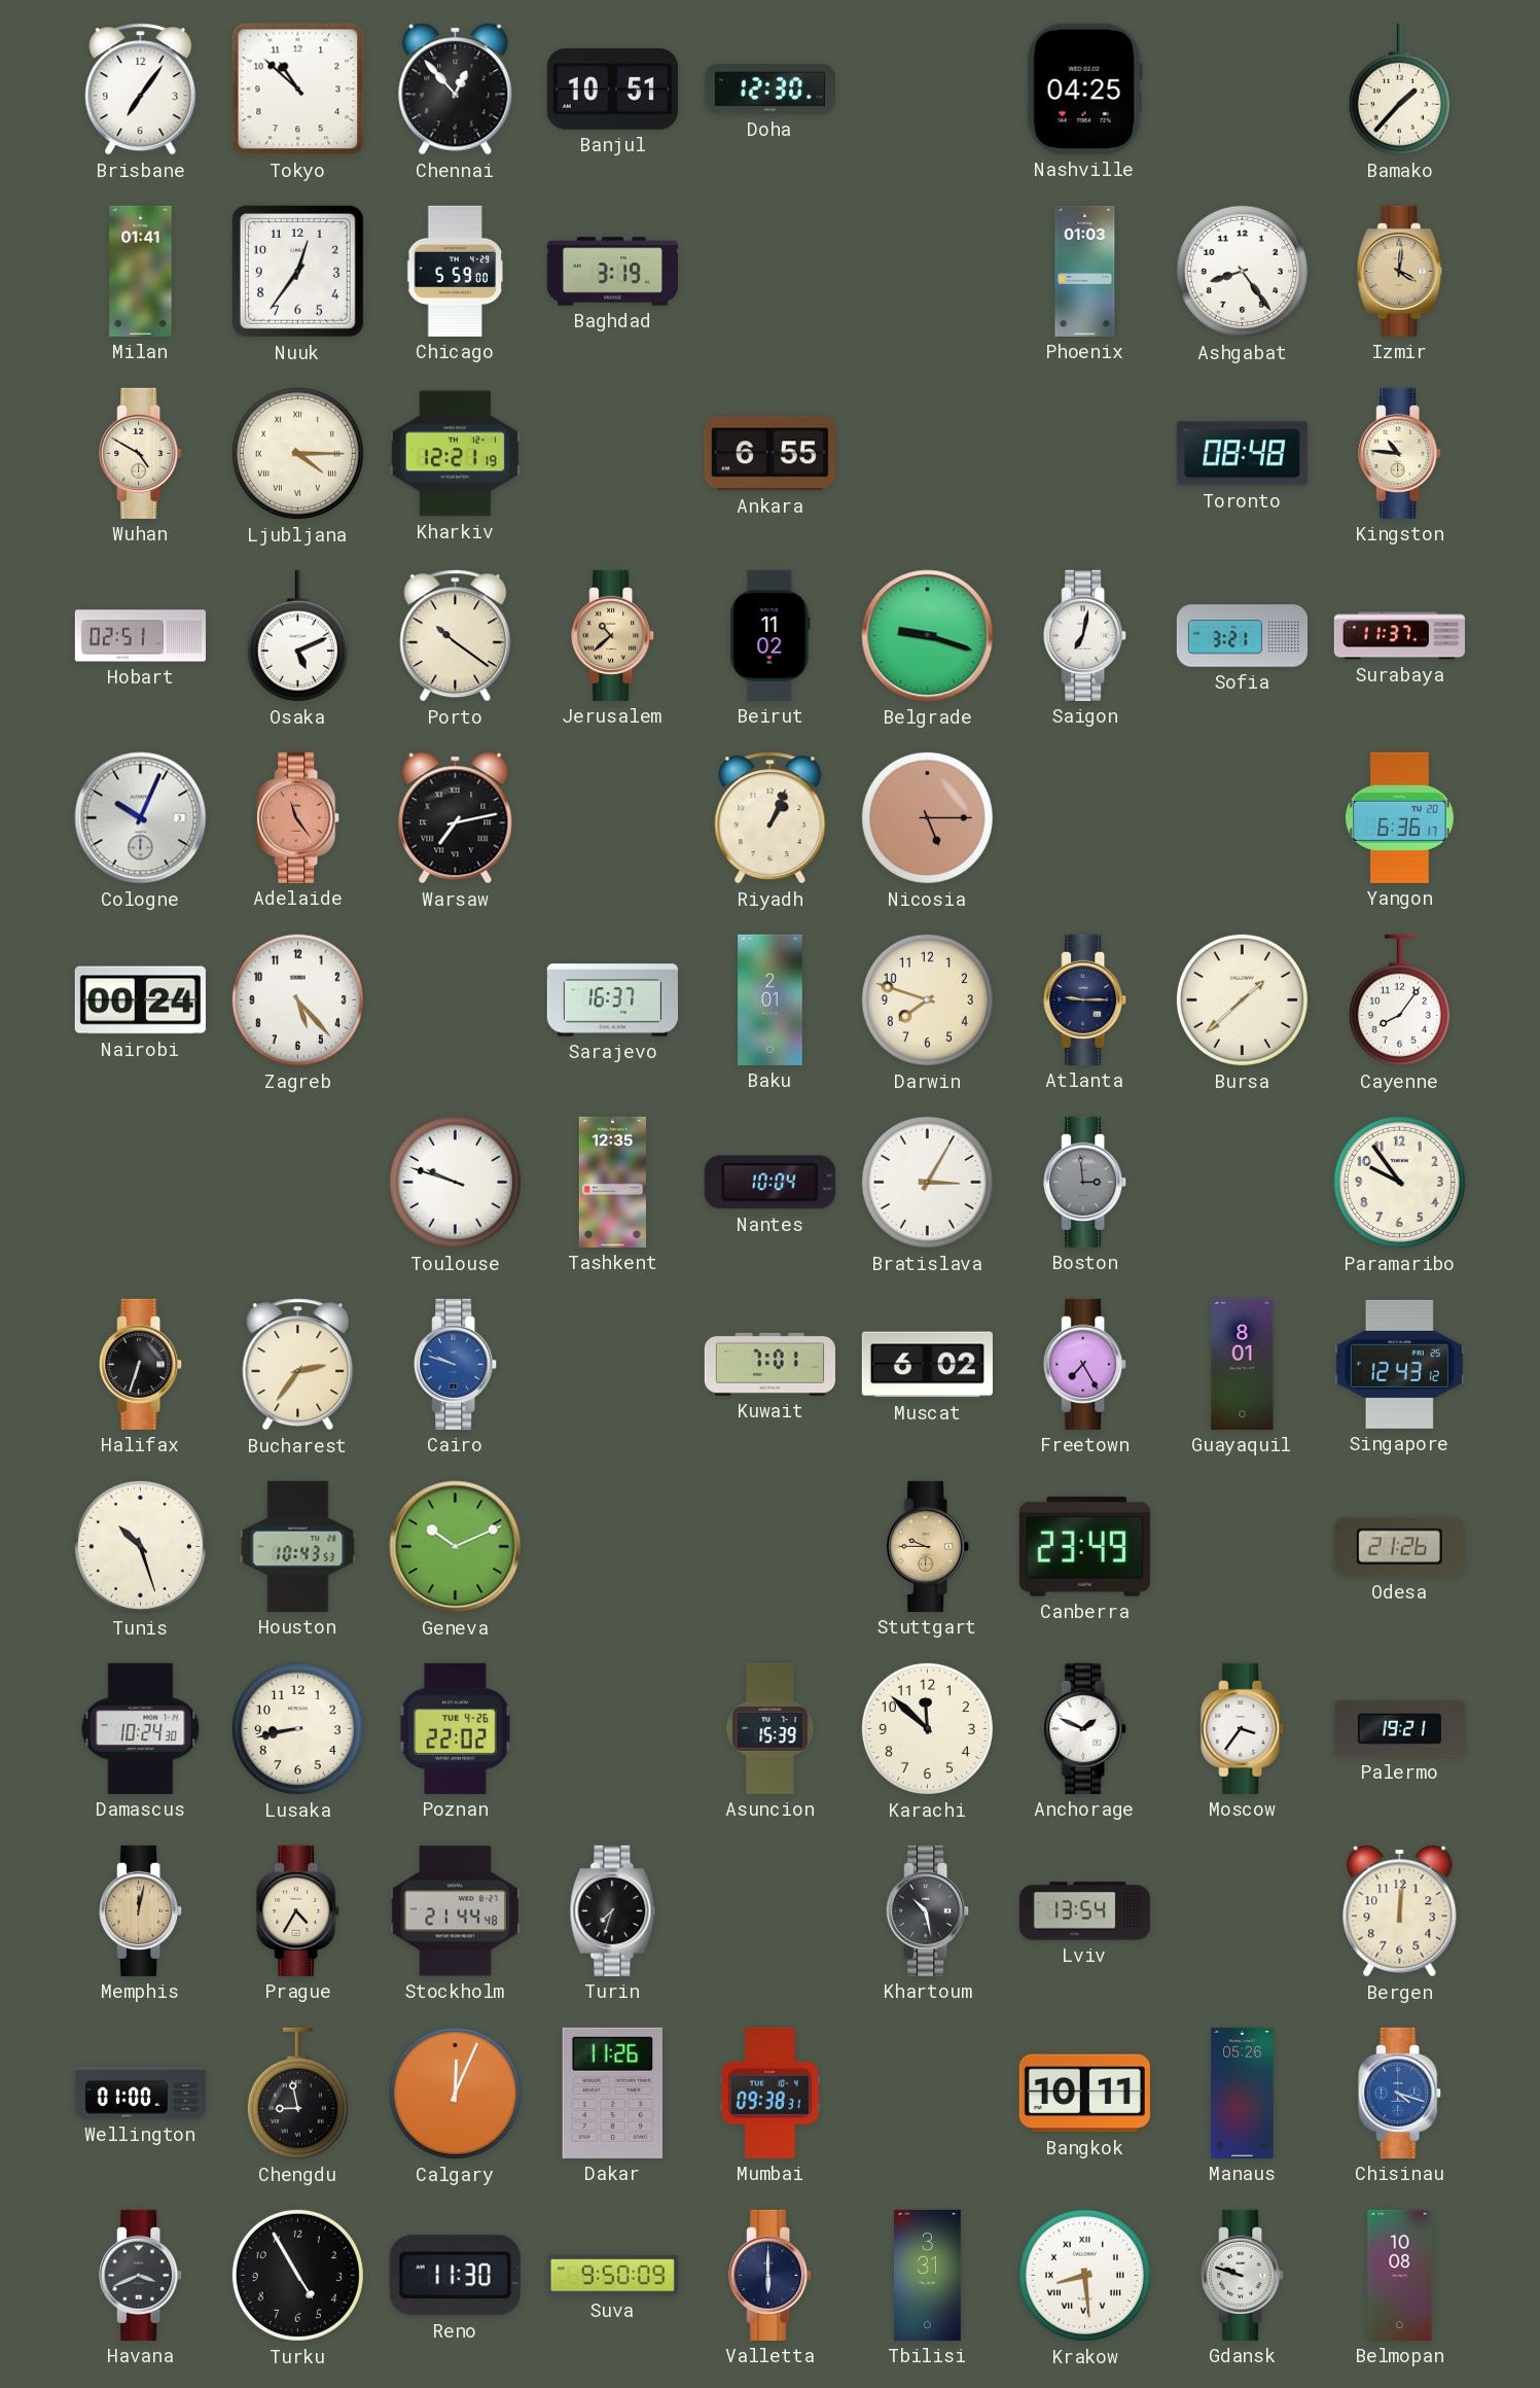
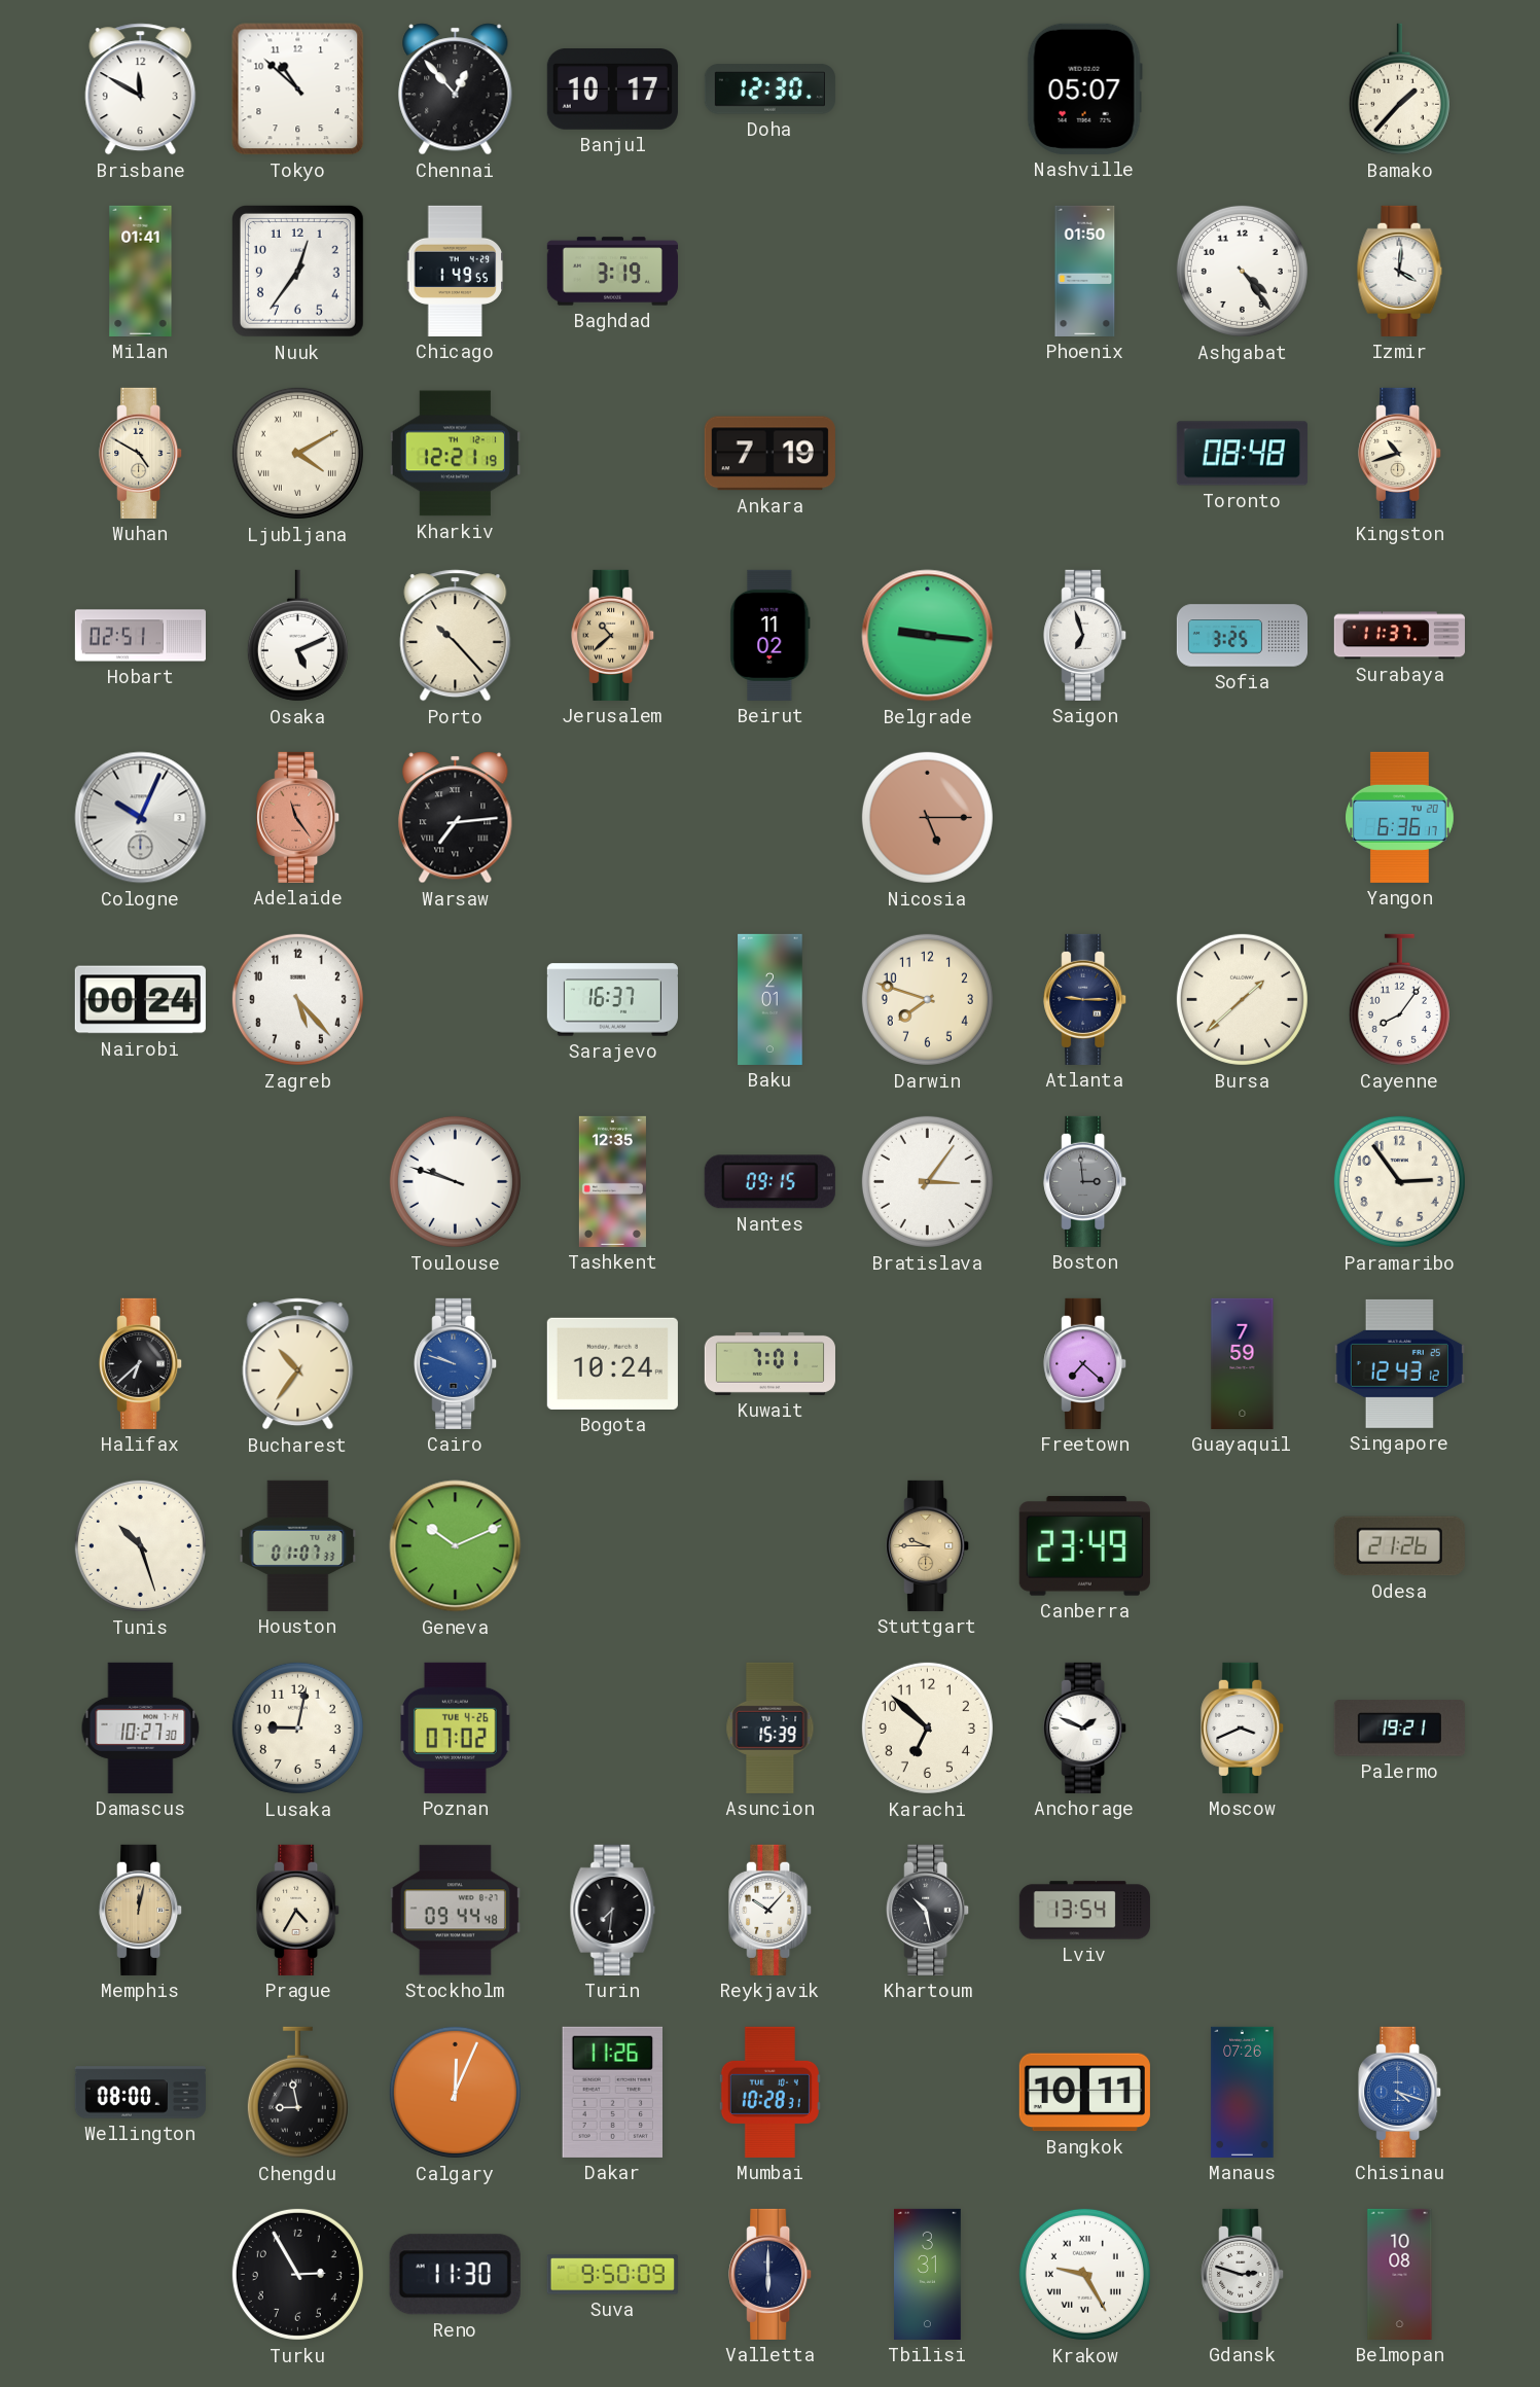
Brisbane: 7:06 -> 11:50 (141, 90)
Banjul: 10:51 -> 10:17 (612, 88)
Nashville: 04:25 -> 05:07 (1084, 88)
Chicago: 5:59 -> 1:49 (455, 271)
Phoenix: 01:03 -> 01:50 (1085, 271)
Ashgabat: 8:24 -> 4:24 (1242, 271)
Izmir dial: champagne -> white (1400, 271)
Ljubljana: 4:15 -> 4:10 (297, 453)
Ankara: 6:55 -> 7:19 (769, 454)
Kingston: 10:46 -> 10:42 (1400, 453)
Porto: 10:21 -> 10:23 (456, 636)
Belgrade: 9:18 -> 9:16 (928, 636)
Saigon: 7:02 -> 6:57 (1085, 635)
Sofia: 3:21 -> 3:25 (1242, 636)
Warsaw: 7:13 -> 7:14 (456, 818)
Riyadh: 1:04 -> none (771, 818)
Nantes: 10:04 -> 09:15 (769, 1182)
Bratislava: 3:05 -> 3:06 (927, 1181)
Paramaribo: 9:54 -> 2:54 (1399, 1181)
Halifax: 6:33 -> 6:38 (141, 1363)
Bucharest: 2:36 -> 10:36 (298, 1364)
Bogota: none -> 10:24 (612, 1363)
Muscat: 6:02 -> none (927, 1365)
Freetown: 7:25 -> 7:22 (1085, 1363)
Guayaquil: 8:01 -> 7:59 (1243, 1363)
Houston: 10:43 -> 01:07 (298, 1545)
Damascus: 10:24 -> 10:27 (141, 1727)
Lusaka: 8:43 -> 9:02 (297, 1727)
Poznan: 22:02 -> 07:02 (456, 1727)
Karachi: 11:52 -> 6:52 (927, 1727)
Moscow: 3:36 -> 3:41 (1243, 1727)
Stockholm: 21:44 -> 09:44 (455, 1911)
Turin: 7:33 -> 7:31 (613, 1910)
Reykjavik: none -> 10:07 (771, 1910)
Bergen: 12:01 -> none (1400, 1911)
Wellington: 01:00 -> 08:00 (140, 2093)
Mumbai: 09:38 -> 10:28 (769, 2092)
Manaus: 05:26 -> 07:26 (1243, 2092)
Havana: 3:41 -> none (141, 2275)
Turku: 4:55 -> 2:55 (297, 2274)
Krakow: 8:29 -> 9:25 (1084, 2274)
Gdansk: 9:48 -> 2:48 (1243, 2274)
